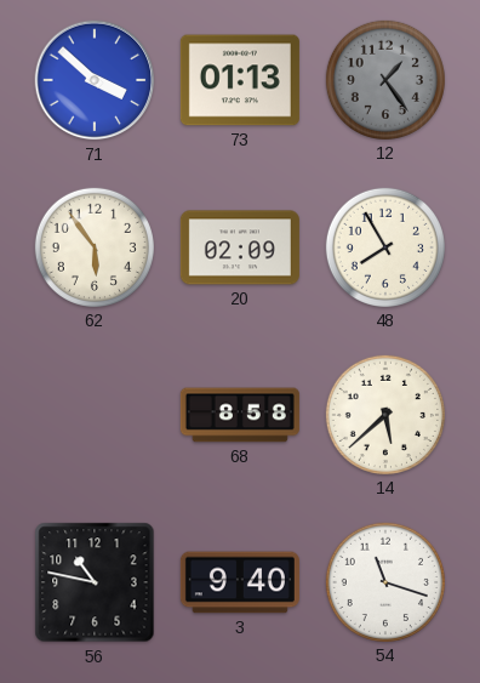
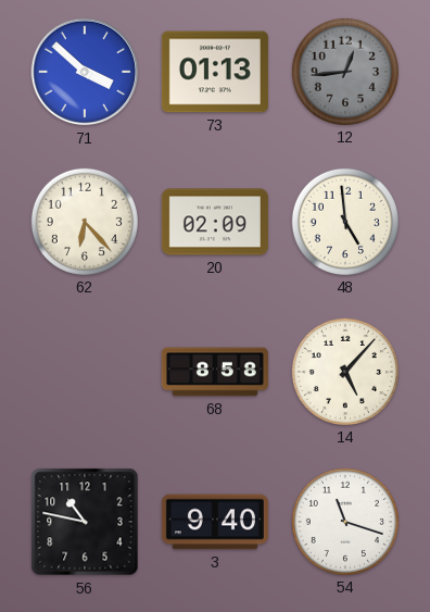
12: 1:24 -> 12:44 (345, 72)
62: 5:54 -> 6:23 (85, 222)
48: 7:55 -> 4:59 (345, 222)
14: 5:38 -> 5:07 (345, 372)
